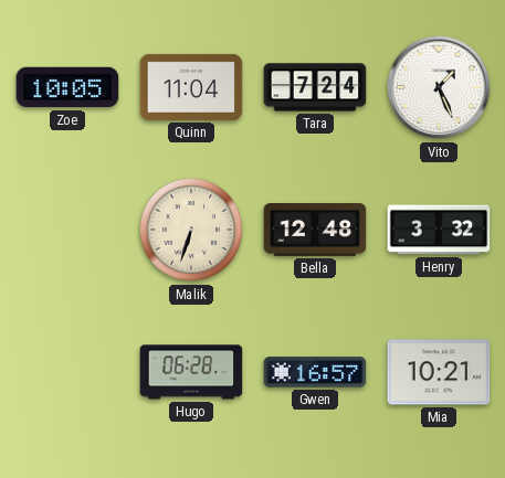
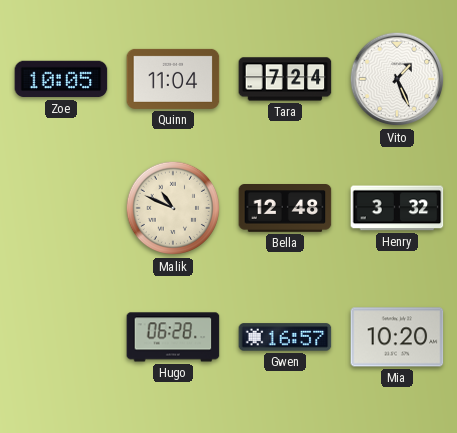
Malik: 6:33 -> 10:49 (173, 208)
Mia: 10:21 -> 10:20 (397, 337)
